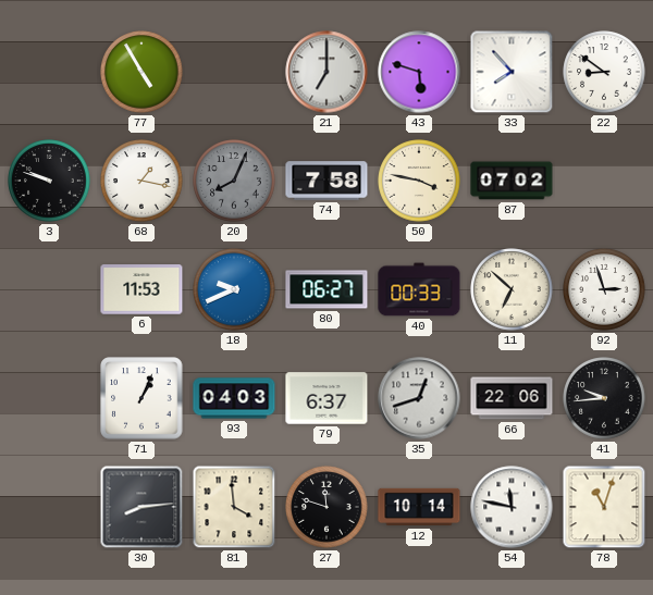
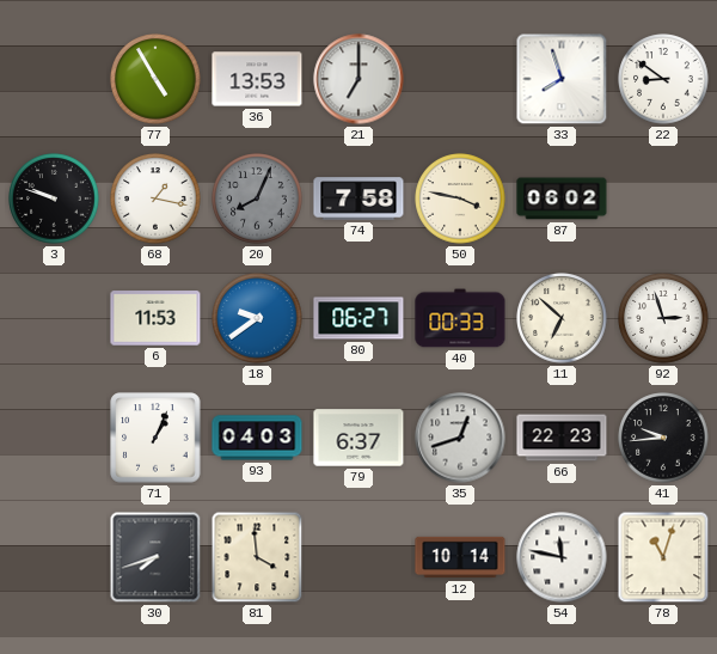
36: none -> 13:53 (257, 79)
43: 5:48 -> none (419, 72)
33: 7:53 -> 7:57 (562, 79)
87: 07:02 -> 06:02 (562, 198)
18: 9:41 -> 9:39 (257, 318)
66: 22:06 -> 22:23 (562, 438)
30: 8:14 -> 7:42 (155, 557)
27: 11:48 -> none (326, 507)
